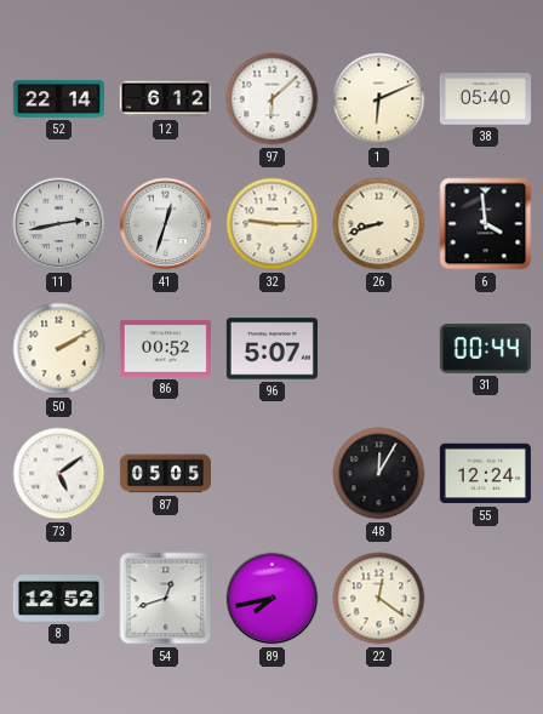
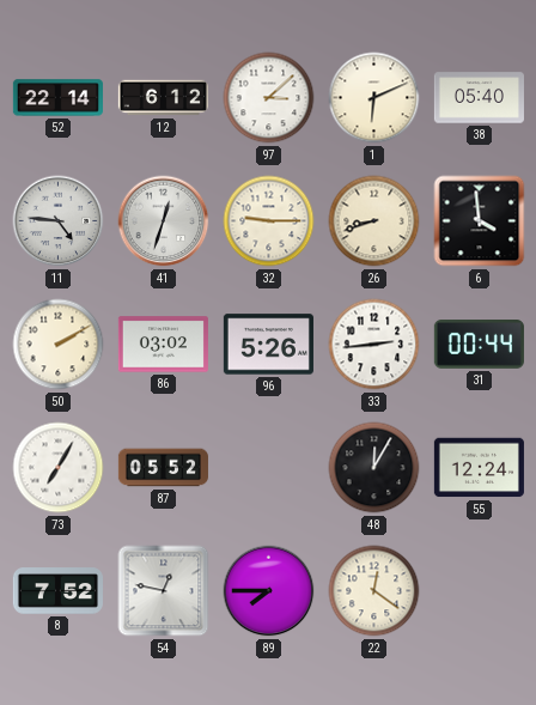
97: 6:08 -> 3:08 (269, 98)
11: 2:43 -> 4:46 (59, 221)
86: 00:52 -> 03:02 (163, 345)
96: 5:07 -> 5:26 (268, 345)
33: none -> 2:44 (374, 345)
73: 5:09 -> 7:05 (59, 468)
87: 05:05 -> 05:52 (163, 468)
8: 12:52 -> 7:52 (57, 591)
54: 12:42 -> 12:47 (164, 591)
89: 7:43 -> 7:45 (269, 591)
